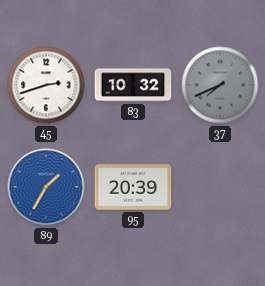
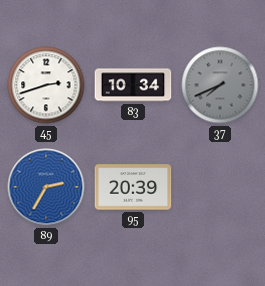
83: 10:32 -> 10:34 (133, 85)
89: 1:35 -> 2:35 (46, 187)
